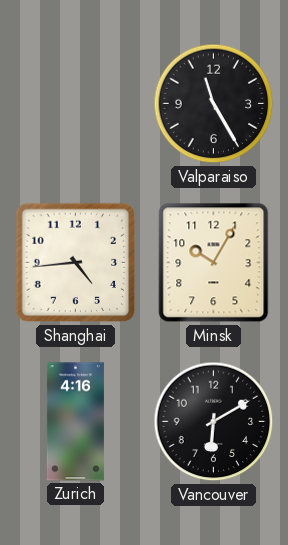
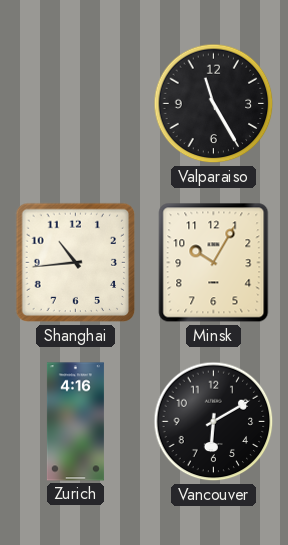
Shanghai: 4:44 -> 10:44 (76, 263)
